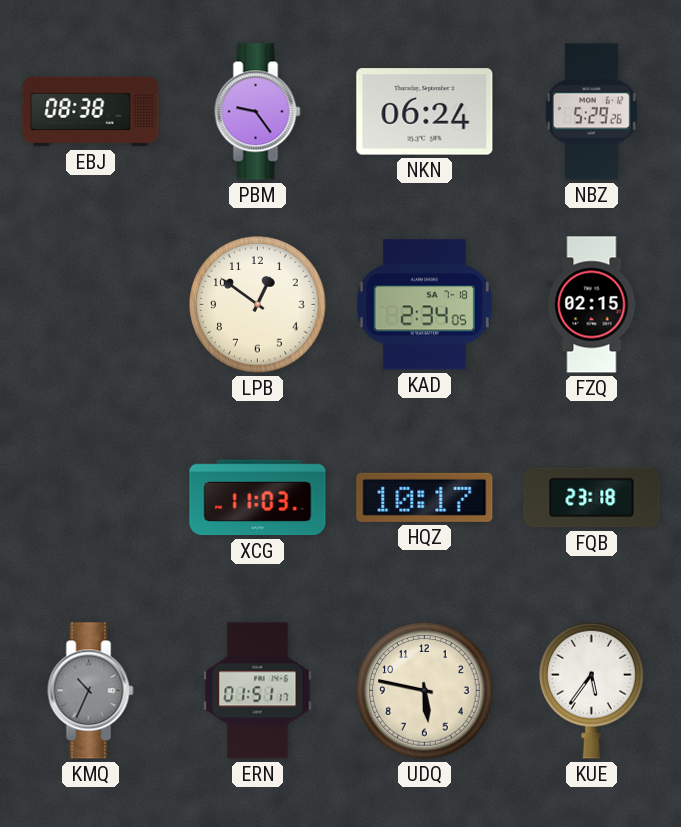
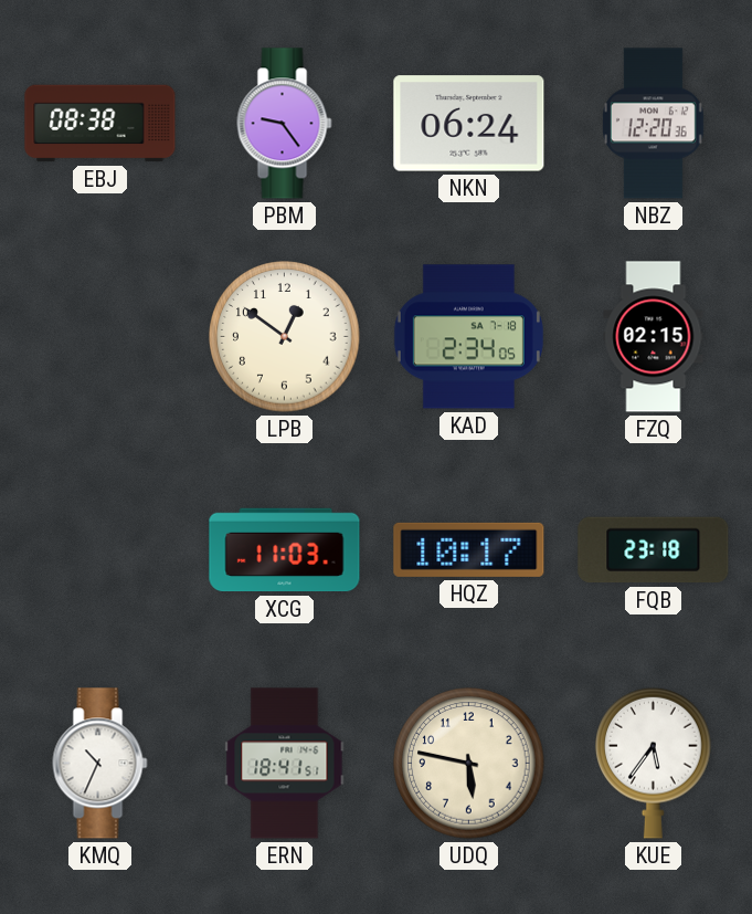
NBZ: 5:29 -> 12:20 (653, 124)
KMQ dial: grey -> white (100, 764)
ERN: 01:51 -> 18:41 (285, 764)
